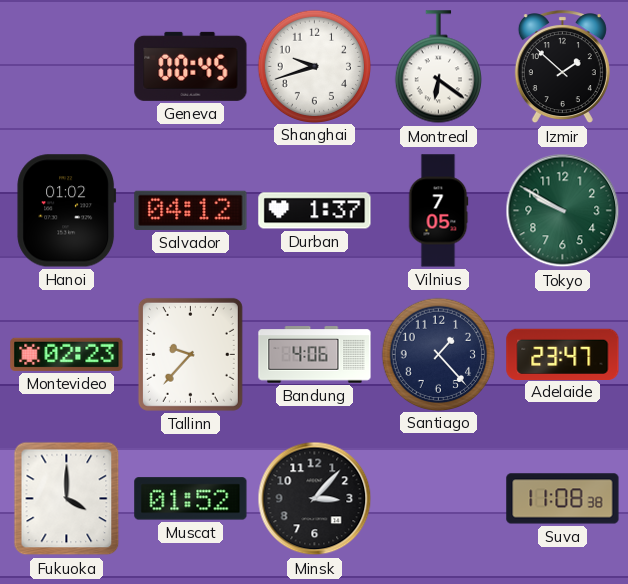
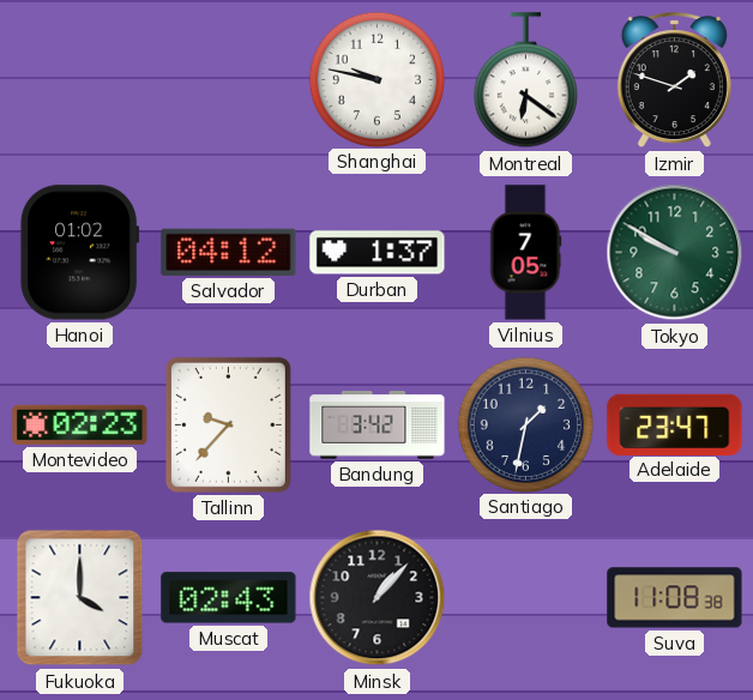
Geneva: 00:45 -> none (191, 66)
Shanghai: 9:42 -> 9:47 (376, 79)
Izmir: 1:52 -> 1:48 (674, 80)
Bandung: 4:06 -> 3:42 (378, 426)
Santiago: 1:23 -> 1:32 (525, 424)
Muscat: 01:52 -> 02:43 (229, 598)
Minsk: 3:07 -> 1:07 (378, 598)
